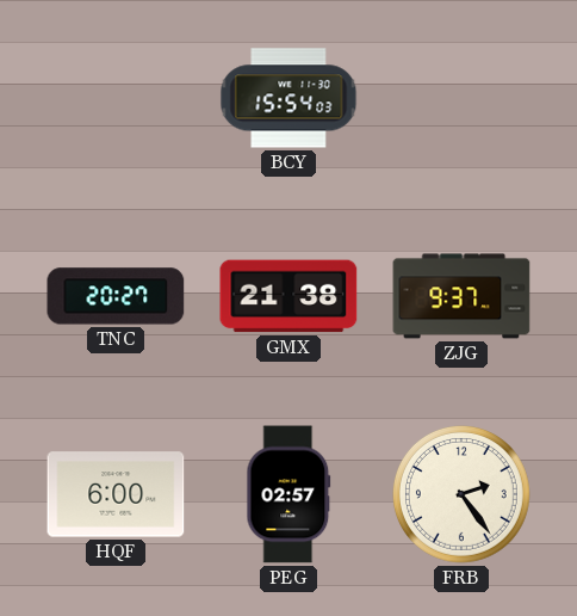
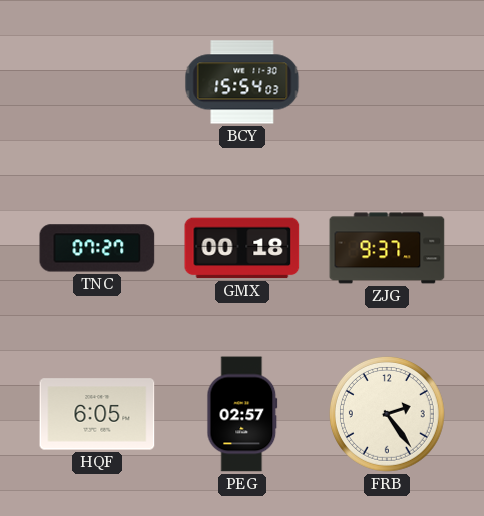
TNC: 20:27 -> 07:27 (97, 248)
GMX: 21:38 -> 00:18 (242, 248)
HQF: 6:00 -> 6:05 (97, 414)
